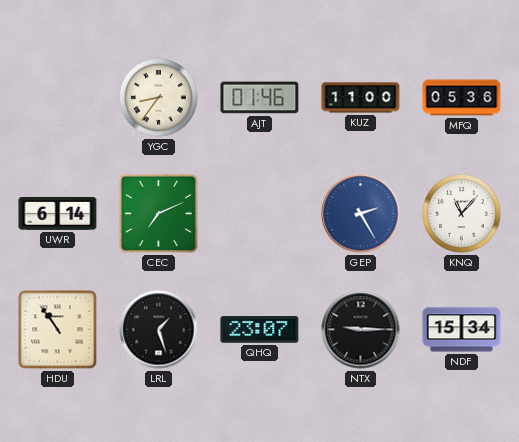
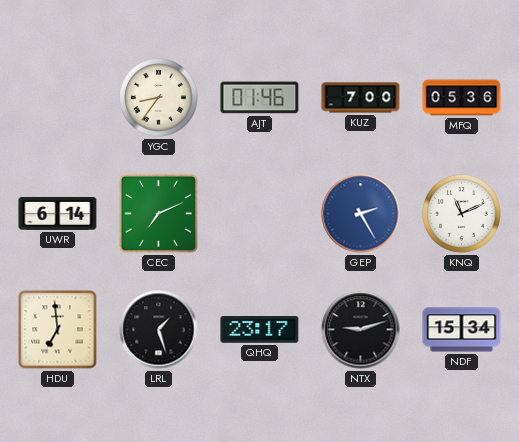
KUZ: 11:00 -> 7:00 (361, 98)
KNQ: 11:07 -> 11:11 (462, 214)
HDU: 10:54 -> 6:59 (58, 330)
QHQ: 23:07 -> 23:17 (260, 330)
NTX: 9:15 -> 9:12 (361, 330)
